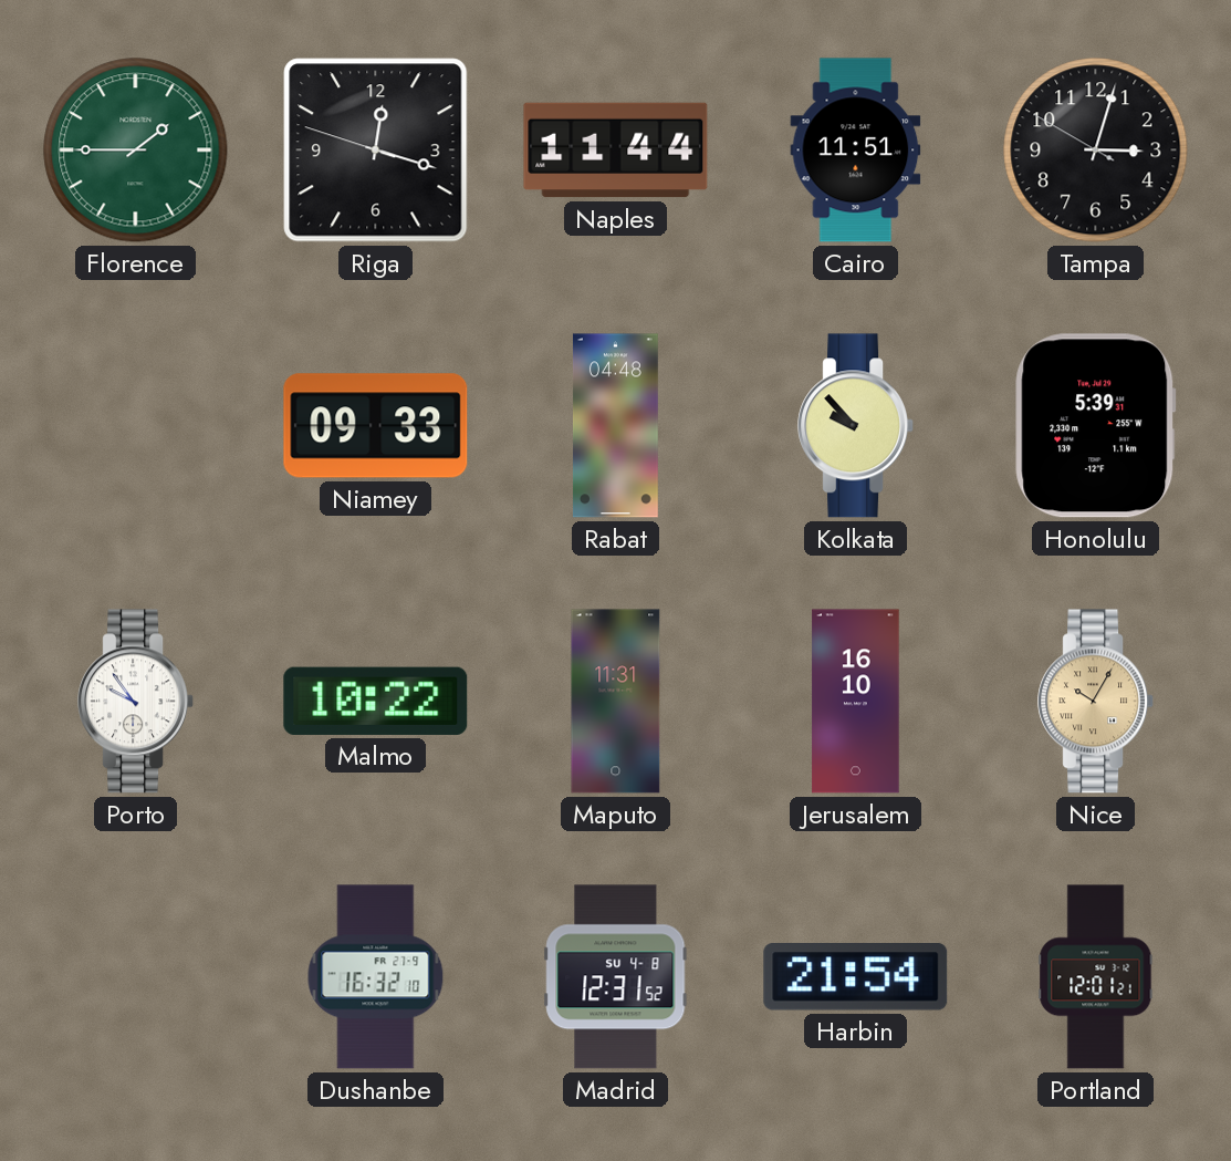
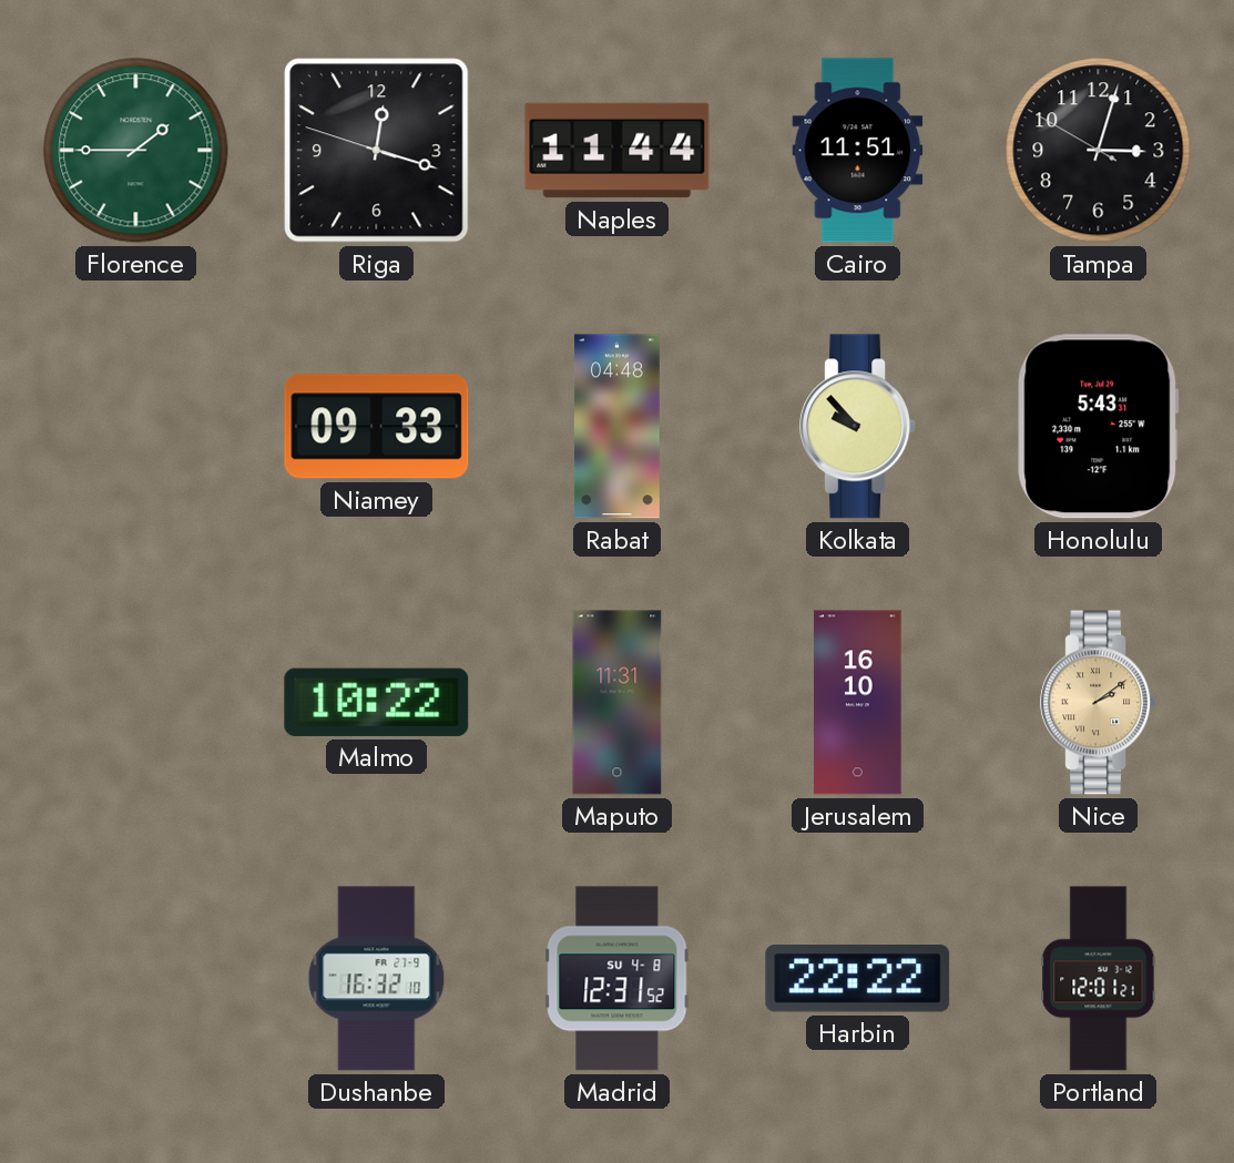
Honolulu: 5:39 -> 5:43 (1099, 427)
Porto: 9:54 -> none (136, 702)
Nice: 10:05 -> 2:09 (1099, 703)
Harbin: 21:54 -> 22:22 (858, 979)
